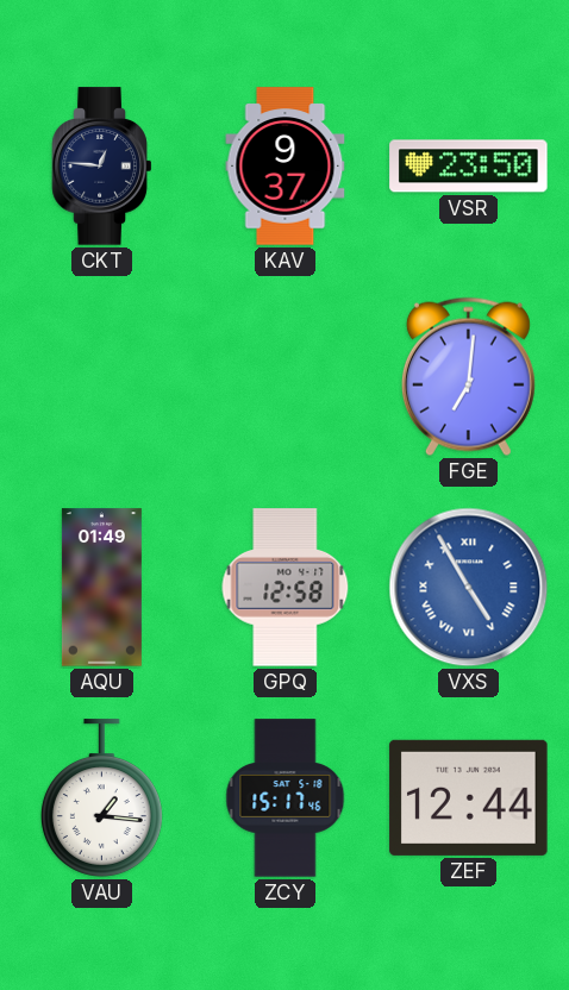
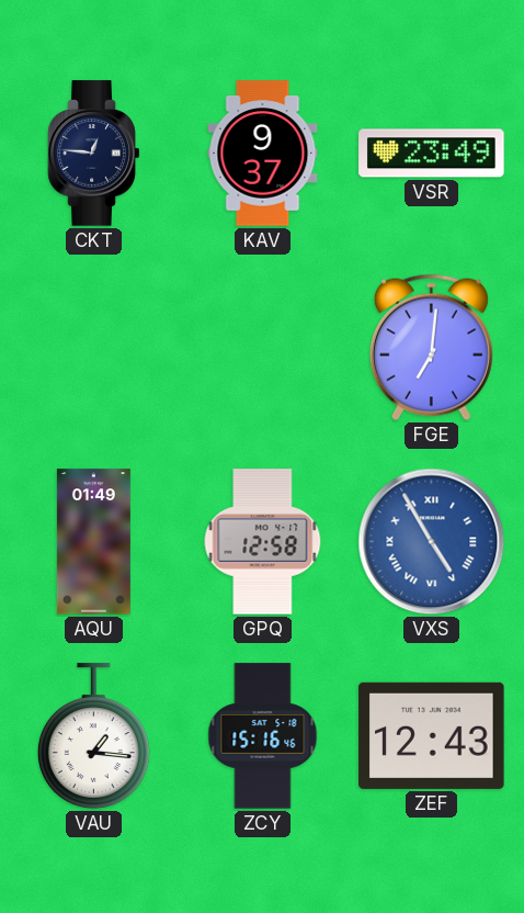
VSR: 23:50 -> 23:49 (432, 154)
ZCY: 15:17 -> 15:16 (263, 736)
ZEF: 12:44 -> 12:43 (432, 735)
